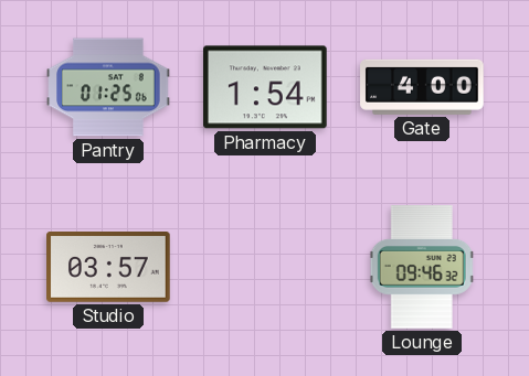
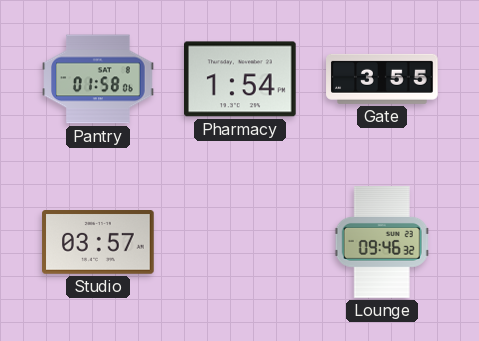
Pantry: 01:25 -> 01:58 (98, 79)
Gate: 4:00 -> 3:55 (382, 79)
